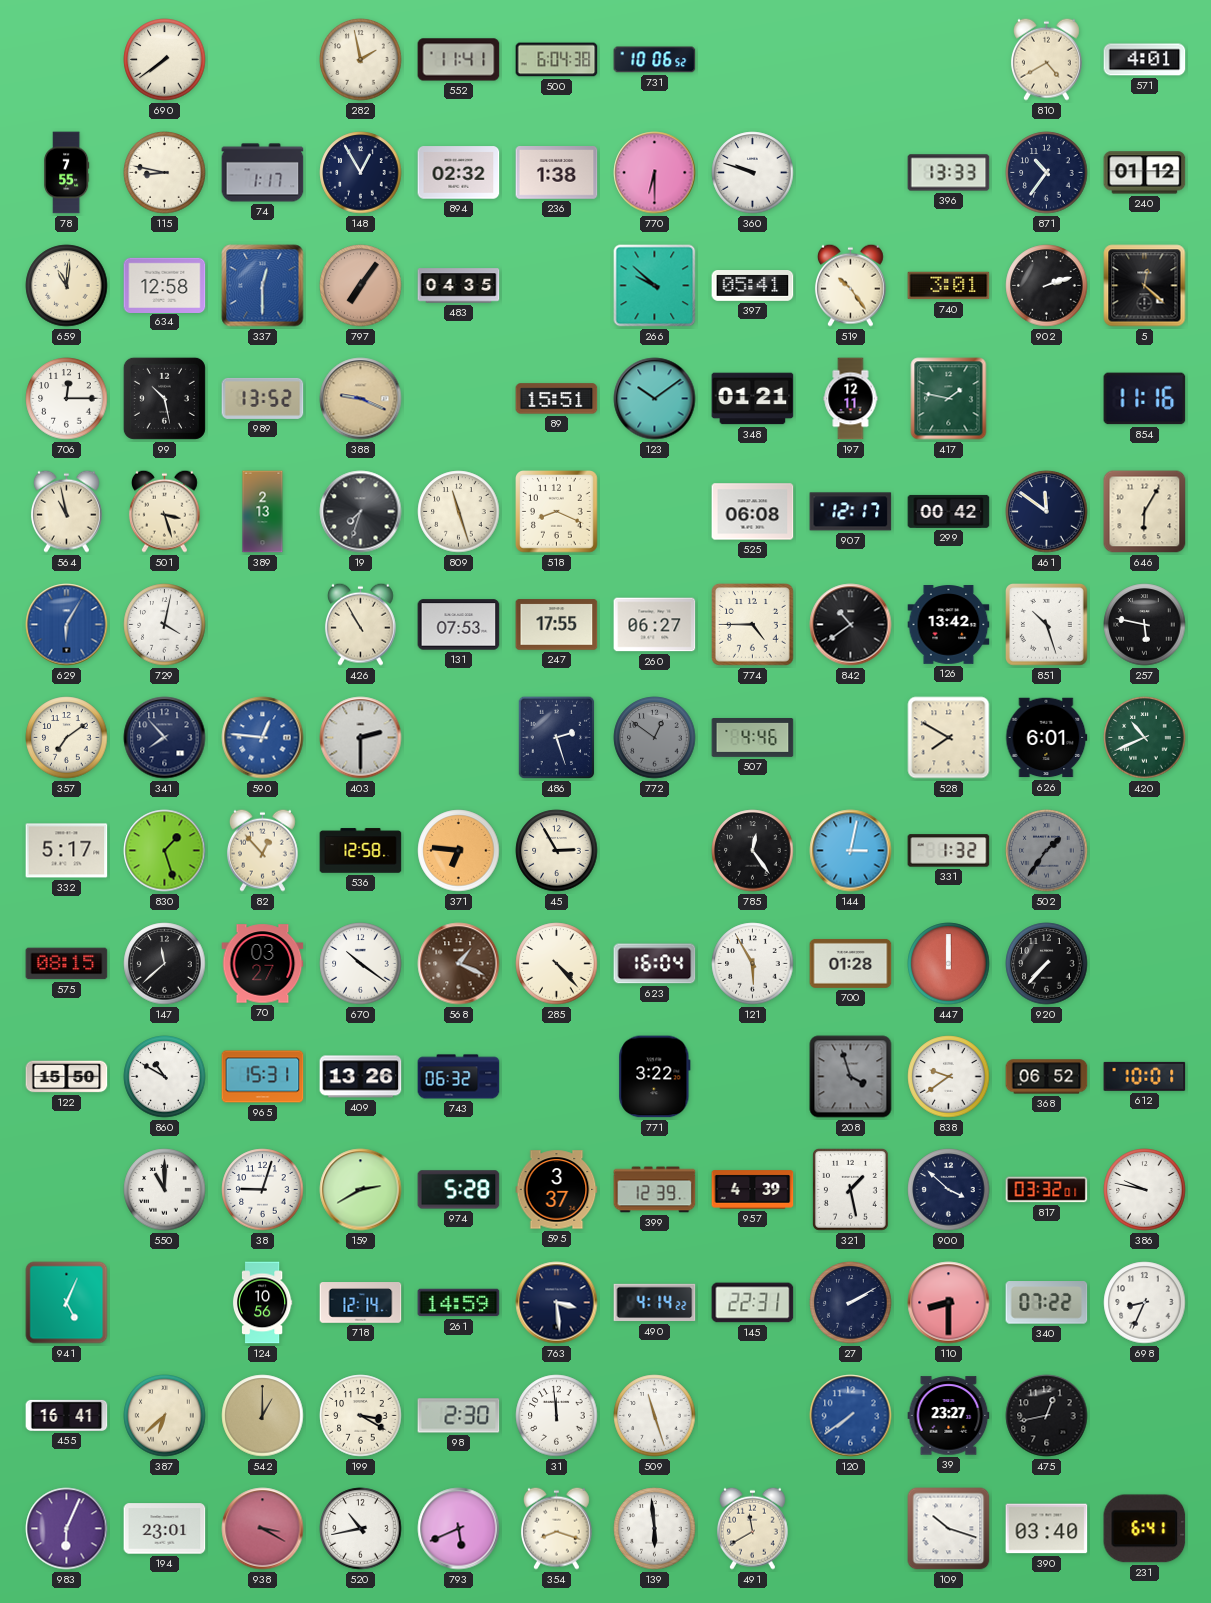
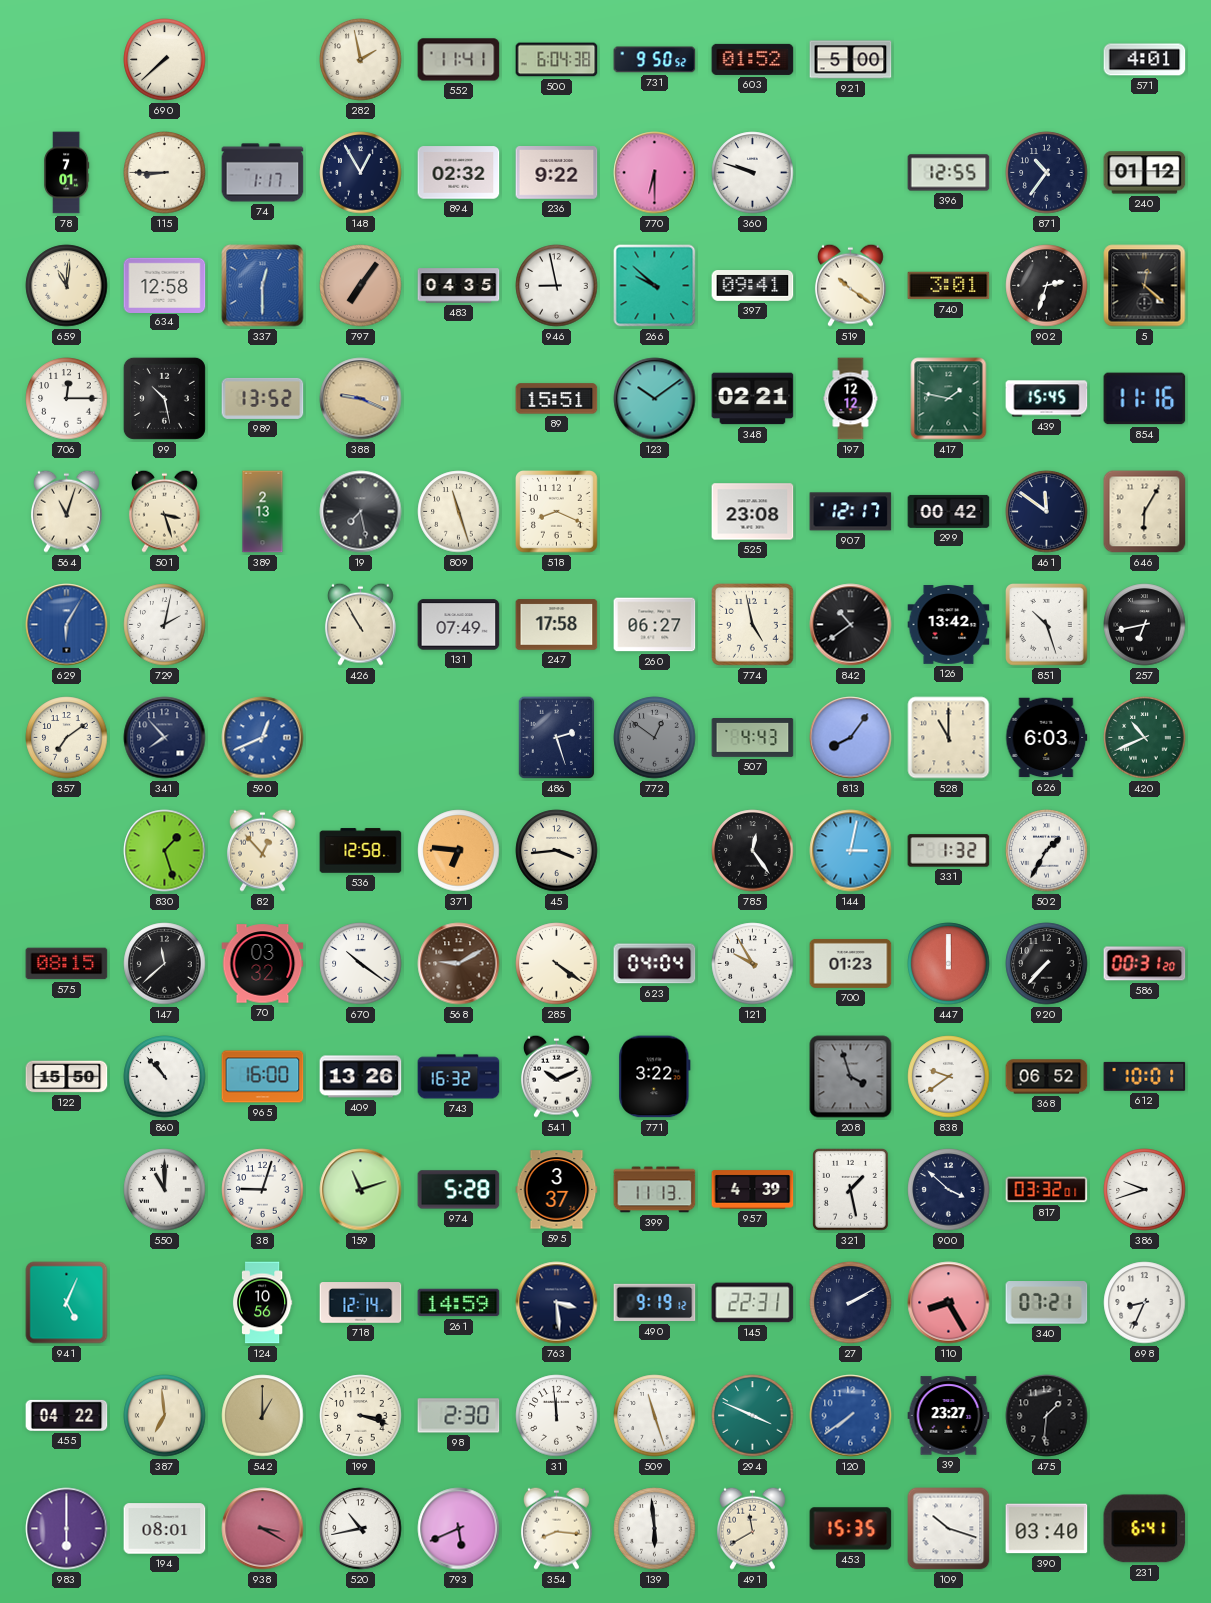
690: 7:39 -> 7:38 (165, 60)
731: 10:06 -> 9:50 (655, 60)
603: none -> 01:52 (753, 59)
921: none -> 5:00 (851, 60)
810: 4:40 -> none (1046, 59)
78: 7:55 -> 7:01 (67, 173)
115: 8:47 -> 8:45 (165, 173)
236: 1:38 -> 9:22 (557, 173)
396: 13:33 -> 12:55 (949, 173)
946: none -> 8:58 (557, 286)
397: 05:41 -> 09:41 (753, 286)
519: 10:24 -> 10:21 (850, 285)
902: 2:12 -> 2:33 (1047, 286)
348: 01:21 -> 02:21 (753, 399)
197: 12:11 -> 12:12 (851, 399)
439: none -> 15:45 (1047, 399)
564: 10:58 -> 11:03 (66, 511)
19: 7:33 -> 7:28 (361, 512)
525: 06:08 -> 23:08 (753, 512)
729: 4:02 -> 2:02 (165, 625)
131: 07:53 -> 07:49 (459, 625)
247: 17:55 -> 17:58 (557, 625)
774: 4:45 -> 4:58 (753, 625)
257: 5:47 -> 6:43 (1145, 625)
590: 12:46 -> 12:41 (263, 738)
403: 2:30 -> none (361, 738)
507: 4:46 -> 4:43 (753, 738)
813: none -> 8:06 (851, 738)
528: 7:50 -> 11:00 (949, 738)
626: 6:01 -> 6:03 (1047, 738)
332: 5:17 -> none (67, 851)
45: 2:55 -> 3:44 (557, 851)
502: 1:36 -> 1:35 (1047, 851)
502 dial: grey -> white (1047, 851)
70: 03:27 -> 03:32 (263, 964)
568: 1:19 -> 9:10 (459, 964)
285: 4:23 -> 4:21 (557, 964)
623: 16:04 -> 04:04 (655, 964)
121: 5:55 -> 9:55 (753, 964)
700: 01:28 -> 01:23 (851, 963)
586: none -> 00:31 (1145, 964)
860: 10:50 -> 10:53 (165, 1077)
965: 15:31 -> 16:00 (263, 1077)
743: 06:32 -> 16:32 (459, 1077)
541: none -> 10:11 (556, 1076)
159: 2:40 -> 11:12 (361, 1190)
399: 12:39 -> 11:13 (655, 1190)
386: 9:47 -> 9:42 (1145, 1190)
490: 4:14 -> 9:19 (655, 1303)
110: 8:30 -> 8:25 (949, 1303)
340: 07:22 -> 07:21 (1047, 1303)
455: 16:41 -> 04:22 (67, 1415)
387: 6:38 -> 6:59 (165, 1416)
199: 3:20 -> 3:18 (361, 1416)
294: none -> 3:49 (753, 1416)
475: 12:43 -> 1:31 (1047, 1416)
983: 6:04 -> 6:00 (67, 1529)
194: 23:01 -> 08:01 (165, 1529)
354: 8:18 -> 8:16 (556, 1528)
453: none -> 15:35 (851, 1529)
